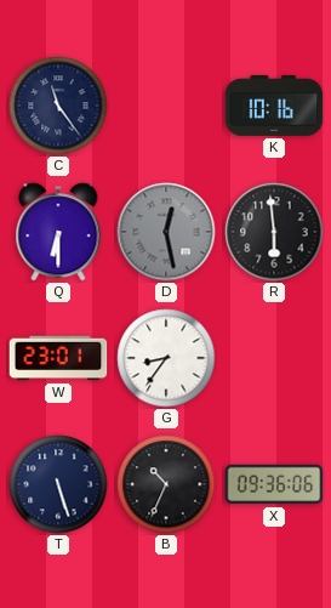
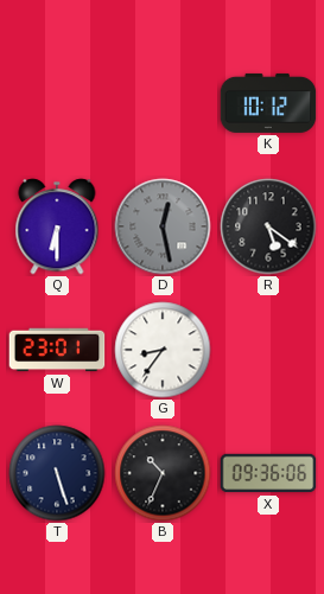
C: 11:24 -> none (58, 106)
K: 10:16 -> 10:12 (268, 103)
R: 5:59 -> 5:21 (268, 226)
